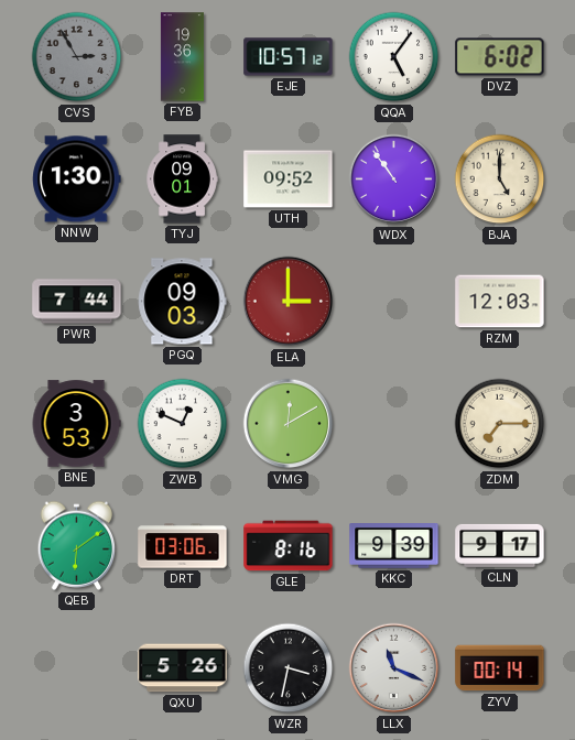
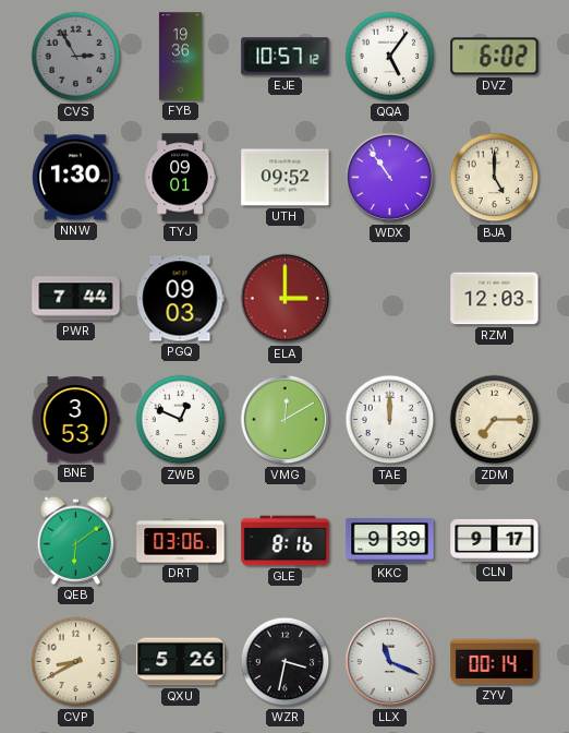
TAE: none -> 12:00 (390, 420)
CVP: none -> 8:40 (76, 662)
